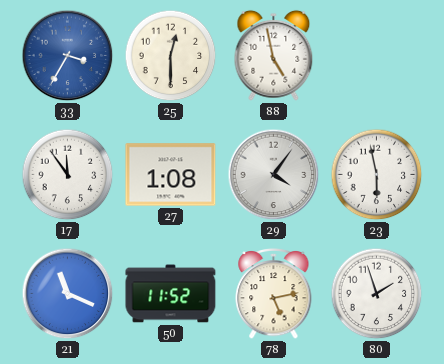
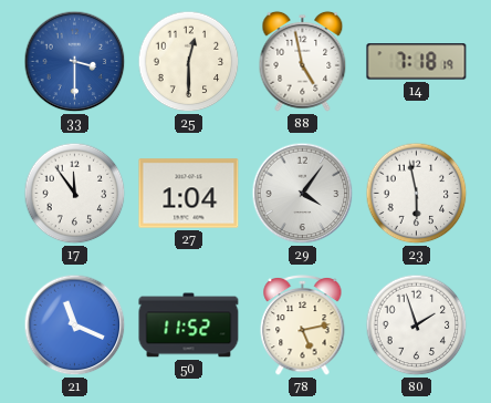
33: 3:35 -> 3:30 (75, 62)
14: none -> 7:18 (417, 62)
27: 1:08 -> 1:04 (189, 194)
